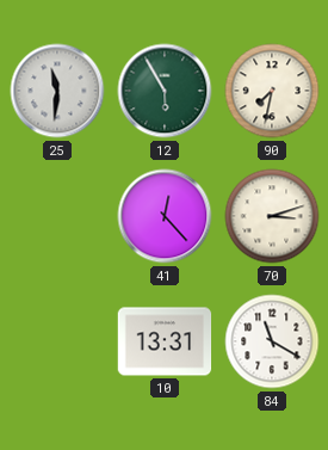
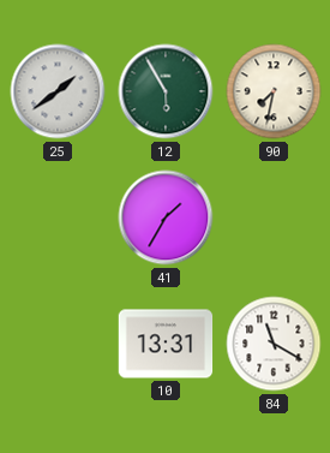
25: 11:31 -> 1:39 (58, 91)
41: 12:23 -> 1:35 (166, 217)
70: 3:12 -> none (272, 216)
